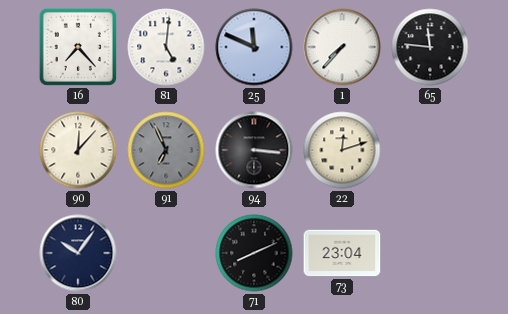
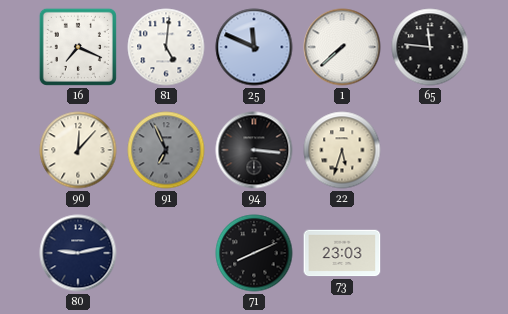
16: 7:23 -> 7:19 (78, 47)
1: 7:37 -> 7:38 (342, 47)
22: 12:12 -> 5:33 (342, 150)
80: 10:06 -> 9:13 (78, 253)
73: 23:04 -> 23:03 (342, 253)
